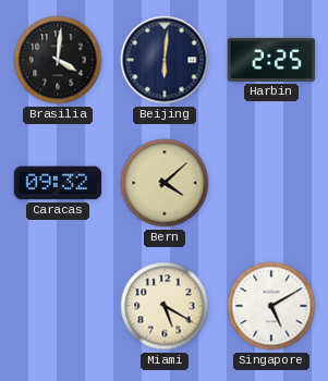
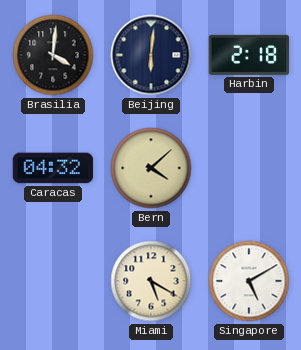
Harbin: 2:25 -> 2:18 (249, 55)
Caracas: 09:32 -> 04:32 (53, 168)
